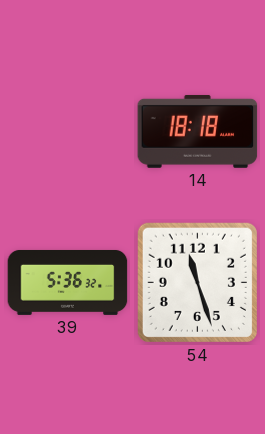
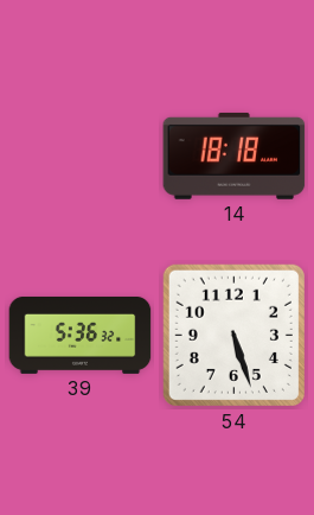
54: 11:27 -> 5:27 (233, 335)
